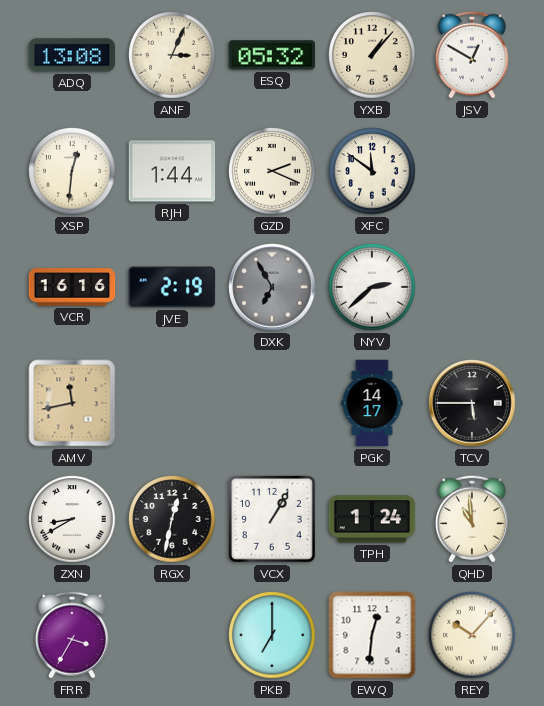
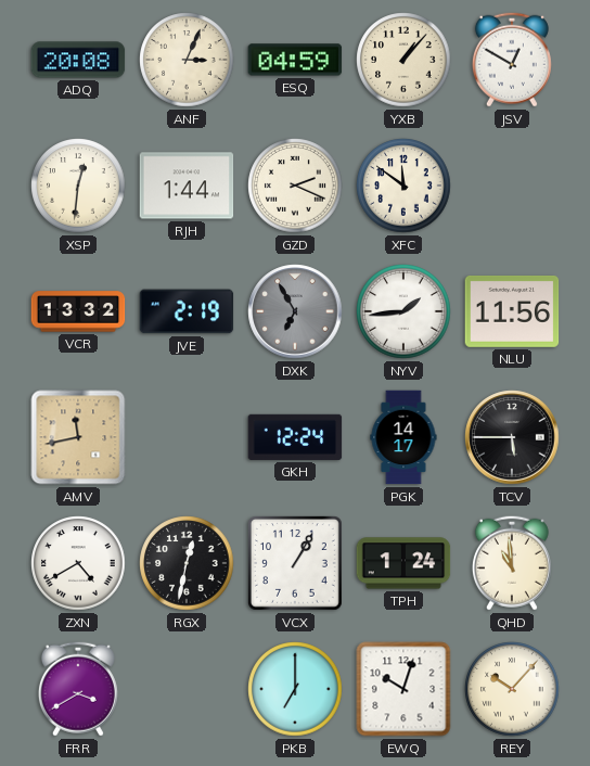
ADQ: 13:08 -> 20:08 (78, 60)
ESQ: 05:32 -> 04:59 (295, 60)
VCR: 16:16 -> 13:32 (78, 311)
NYV: 2:38 -> 1:44 (403, 311)
NLU: none -> 11:56 (512, 311)
GKH: none -> 12:24 (295, 437)
ZXN: 8:40 -> 4:40 (78, 563)
FRR: 3:35 -> 3:40 (78, 689)
EWQ: 12:31 -> 10:03 (403, 689)
